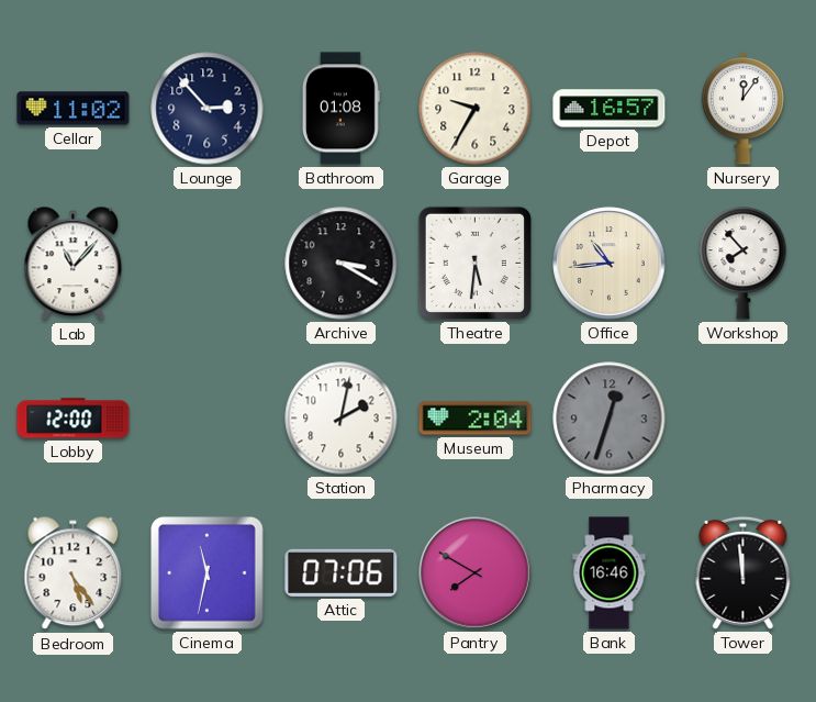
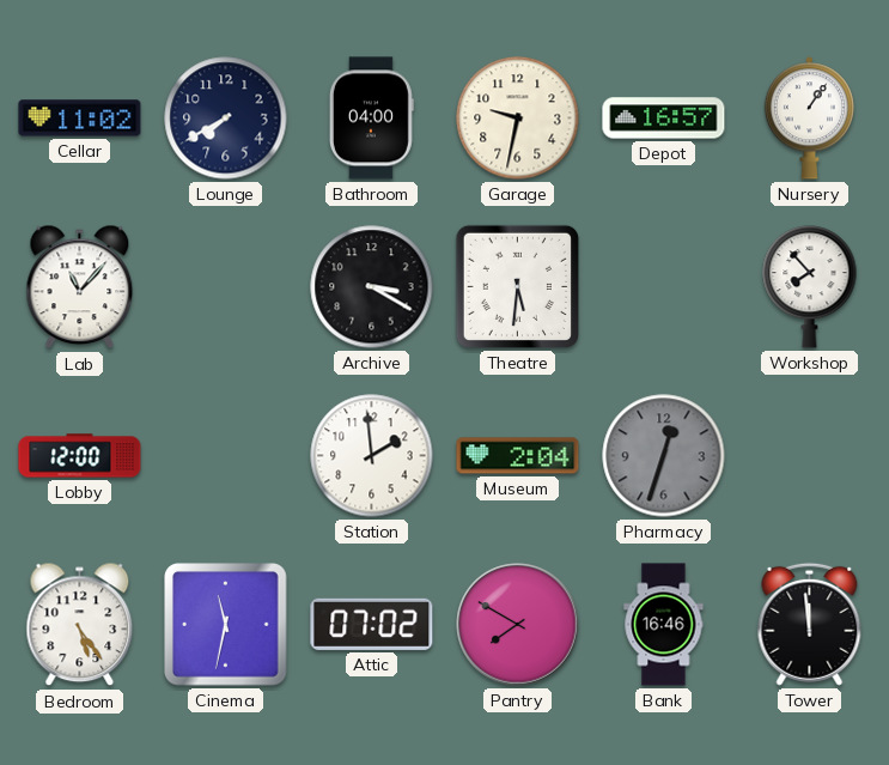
Lounge: 2:53 -> 7:40 (226, 119)
Bathroom: 01:08 -> 04:00 (371, 119)
Garage: 9:35 -> 9:32 (518, 119)
Nursery: 12:06 -> 1:06 (809, 119)
Office: 10:44 -> none (610, 264)
Station: 2:02 -> 1:59 (372, 456)
Attic: 07:06 -> 07:02 (372, 624)
